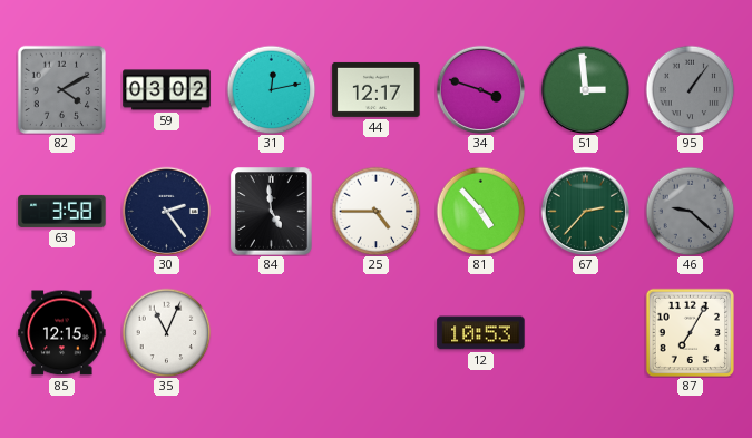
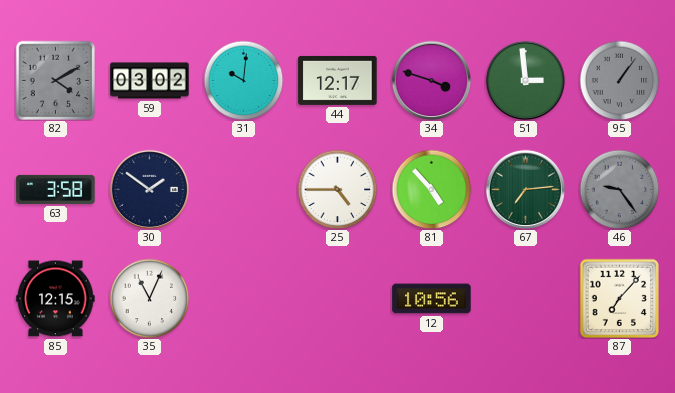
31: 12:13 -> 10:01 (243, 80)
30: 2:24 -> 1:51 (149, 189)
84: 4:59 -> none (272, 212)
67: 2:37 -> 7:14 (525, 189)
46: 9:22 -> 9:24 (619, 189)
12: 10:53 -> 10:56 (432, 299)
87: 7:05 -> 7:07 (619, 298)
